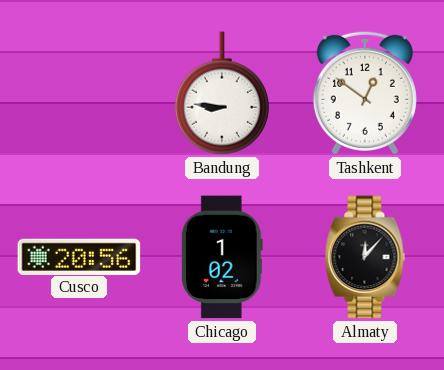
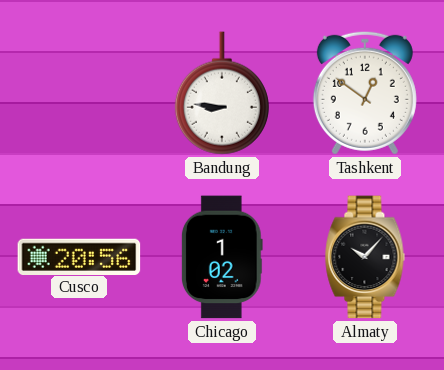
Almaty: 12:07 -> 10:07 (365, 257)
